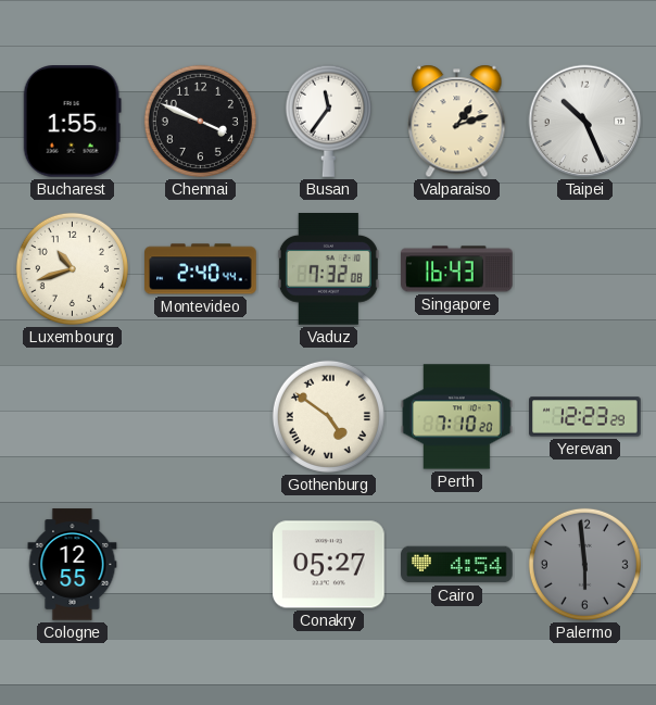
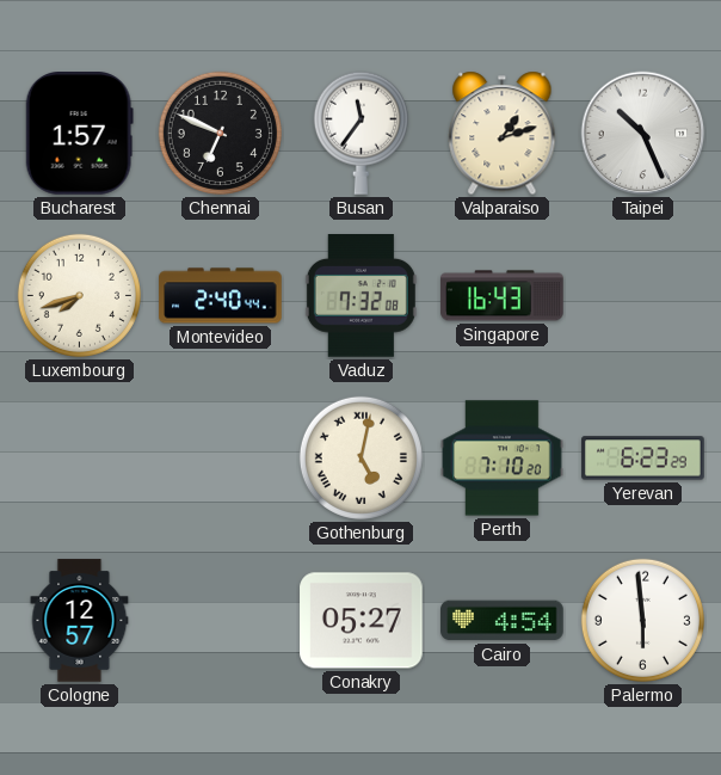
Bucharest: 1:55 -> 1:57 (79, 134)
Chennai: 3:49 -> 6:49 (220, 133)
Luxembourg: 10:42 -> 7:42 (79, 295)
Gothenburg: 4:51 -> 5:02 (360, 457)
Yerevan: 12:23 -> 6:23 (643, 459)
Cologne: 12:55 -> 12:57 (80, 621)
Palermo dial: grey -> white (642, 620)
